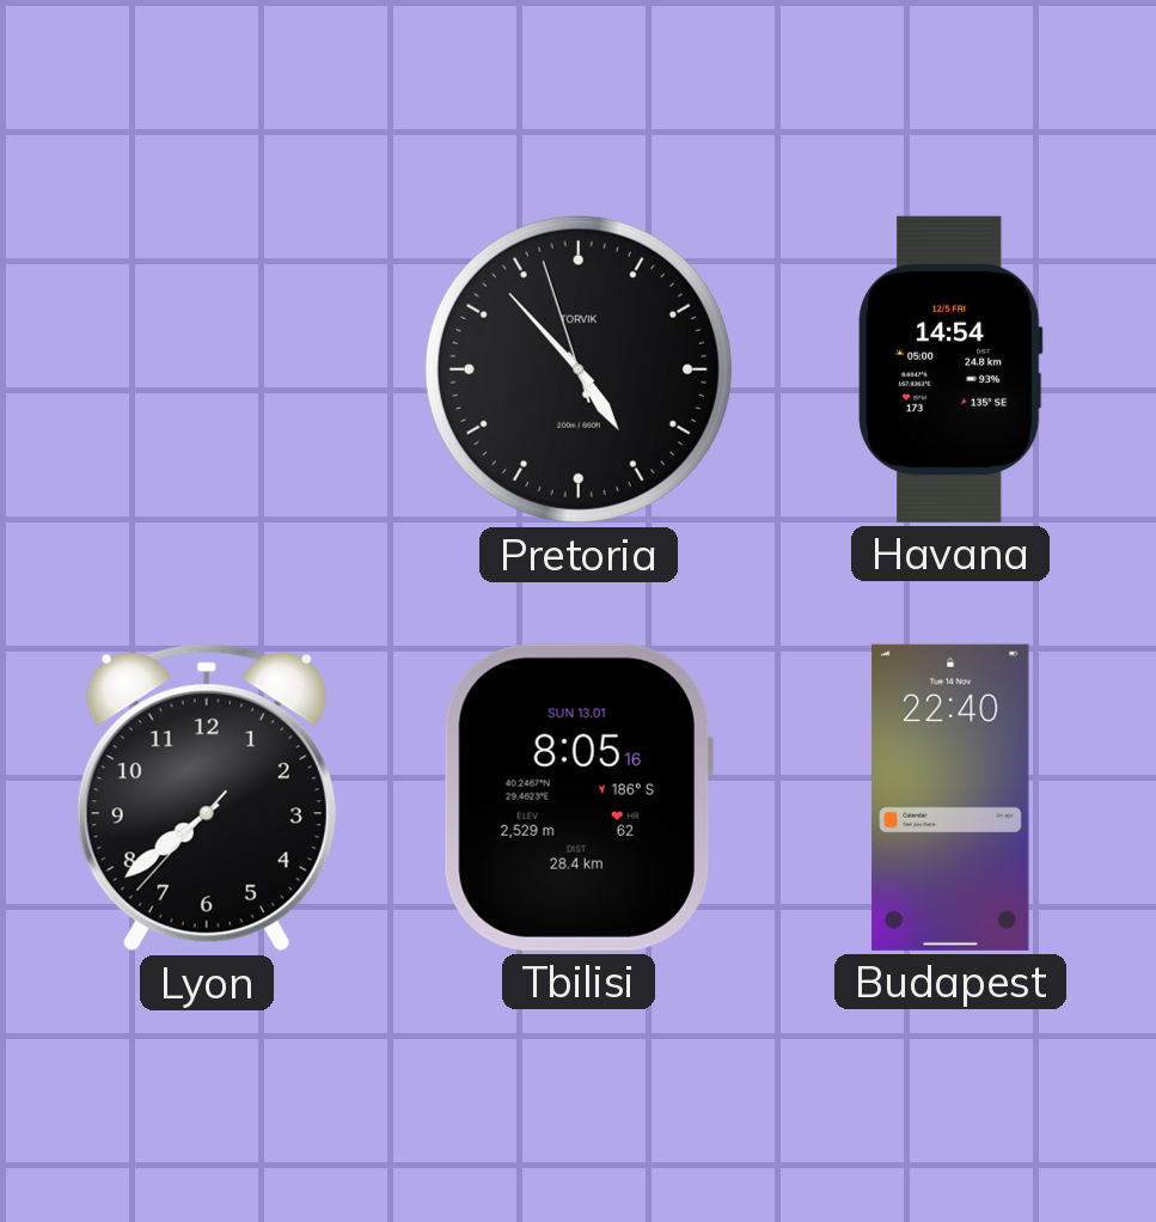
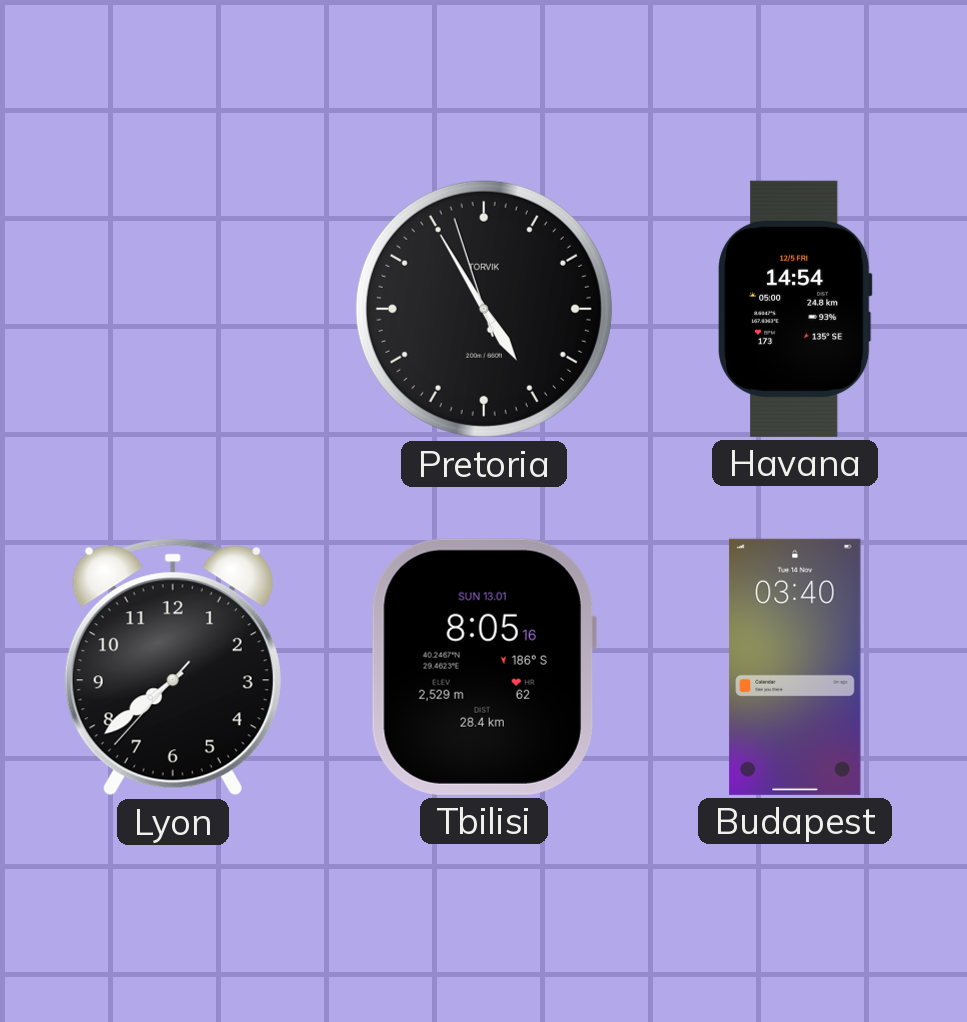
Pretoria: 4:52 -> 4:54 (484, 309)
Budapest: 22:40 -> 03:40 (795, 667)
